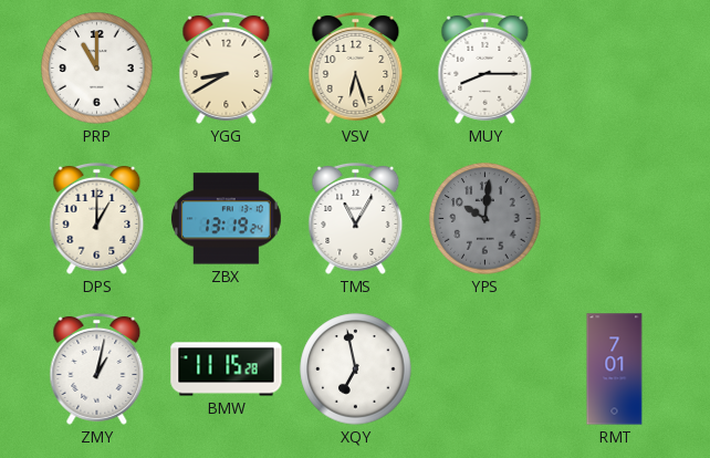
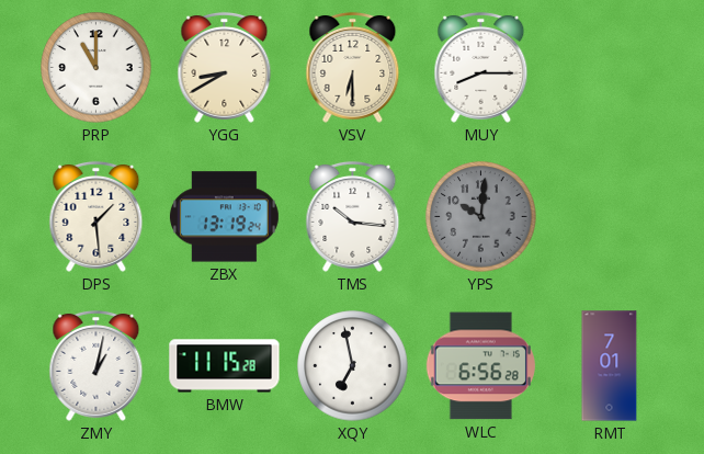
VSV: 6:27 -> 6:30 (353, 67)
DPS: 1:00 -> 1:29 (96, 216)
TMS: 11:05 -> 10:16 (353, 216)
WLC: none -> 6:56 (480, 366)
